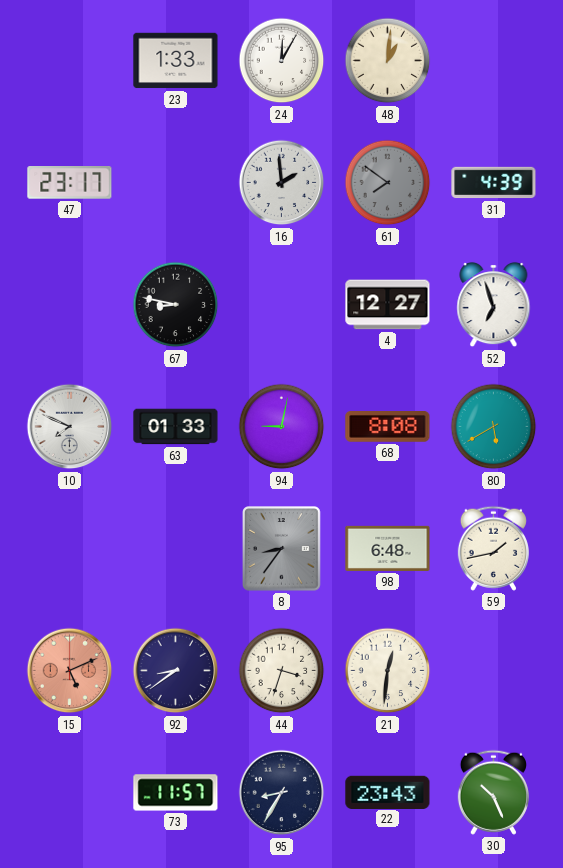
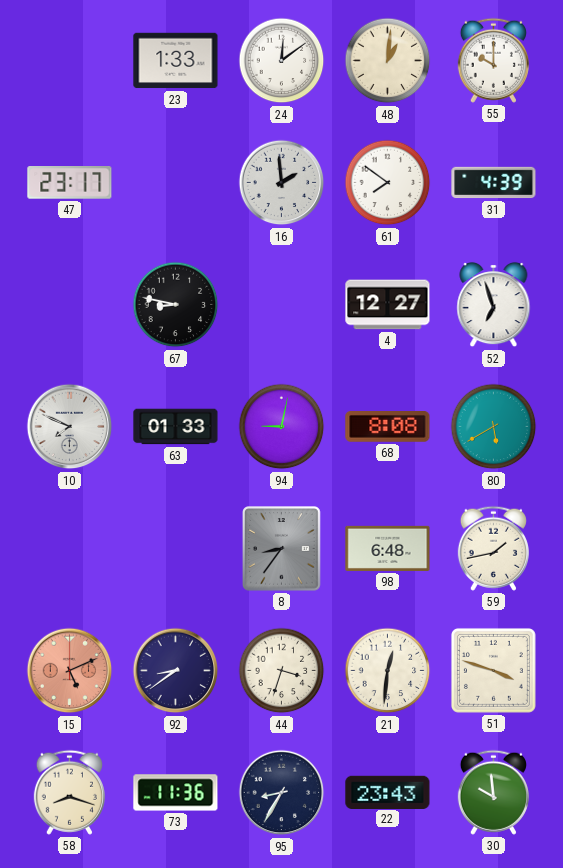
24: 12:05 -> 12:09 (282, 61)
55: none -> 10:00 (493, 60)
61 dial: grey -> white (388, 183)
51: none -> 3:48 (493, 670)
58: none -> 8:18 (69, 792)
73: 11:57 -> 11:36 (176, 793)
30: 10:26 -> 9:59 (493, 792)
